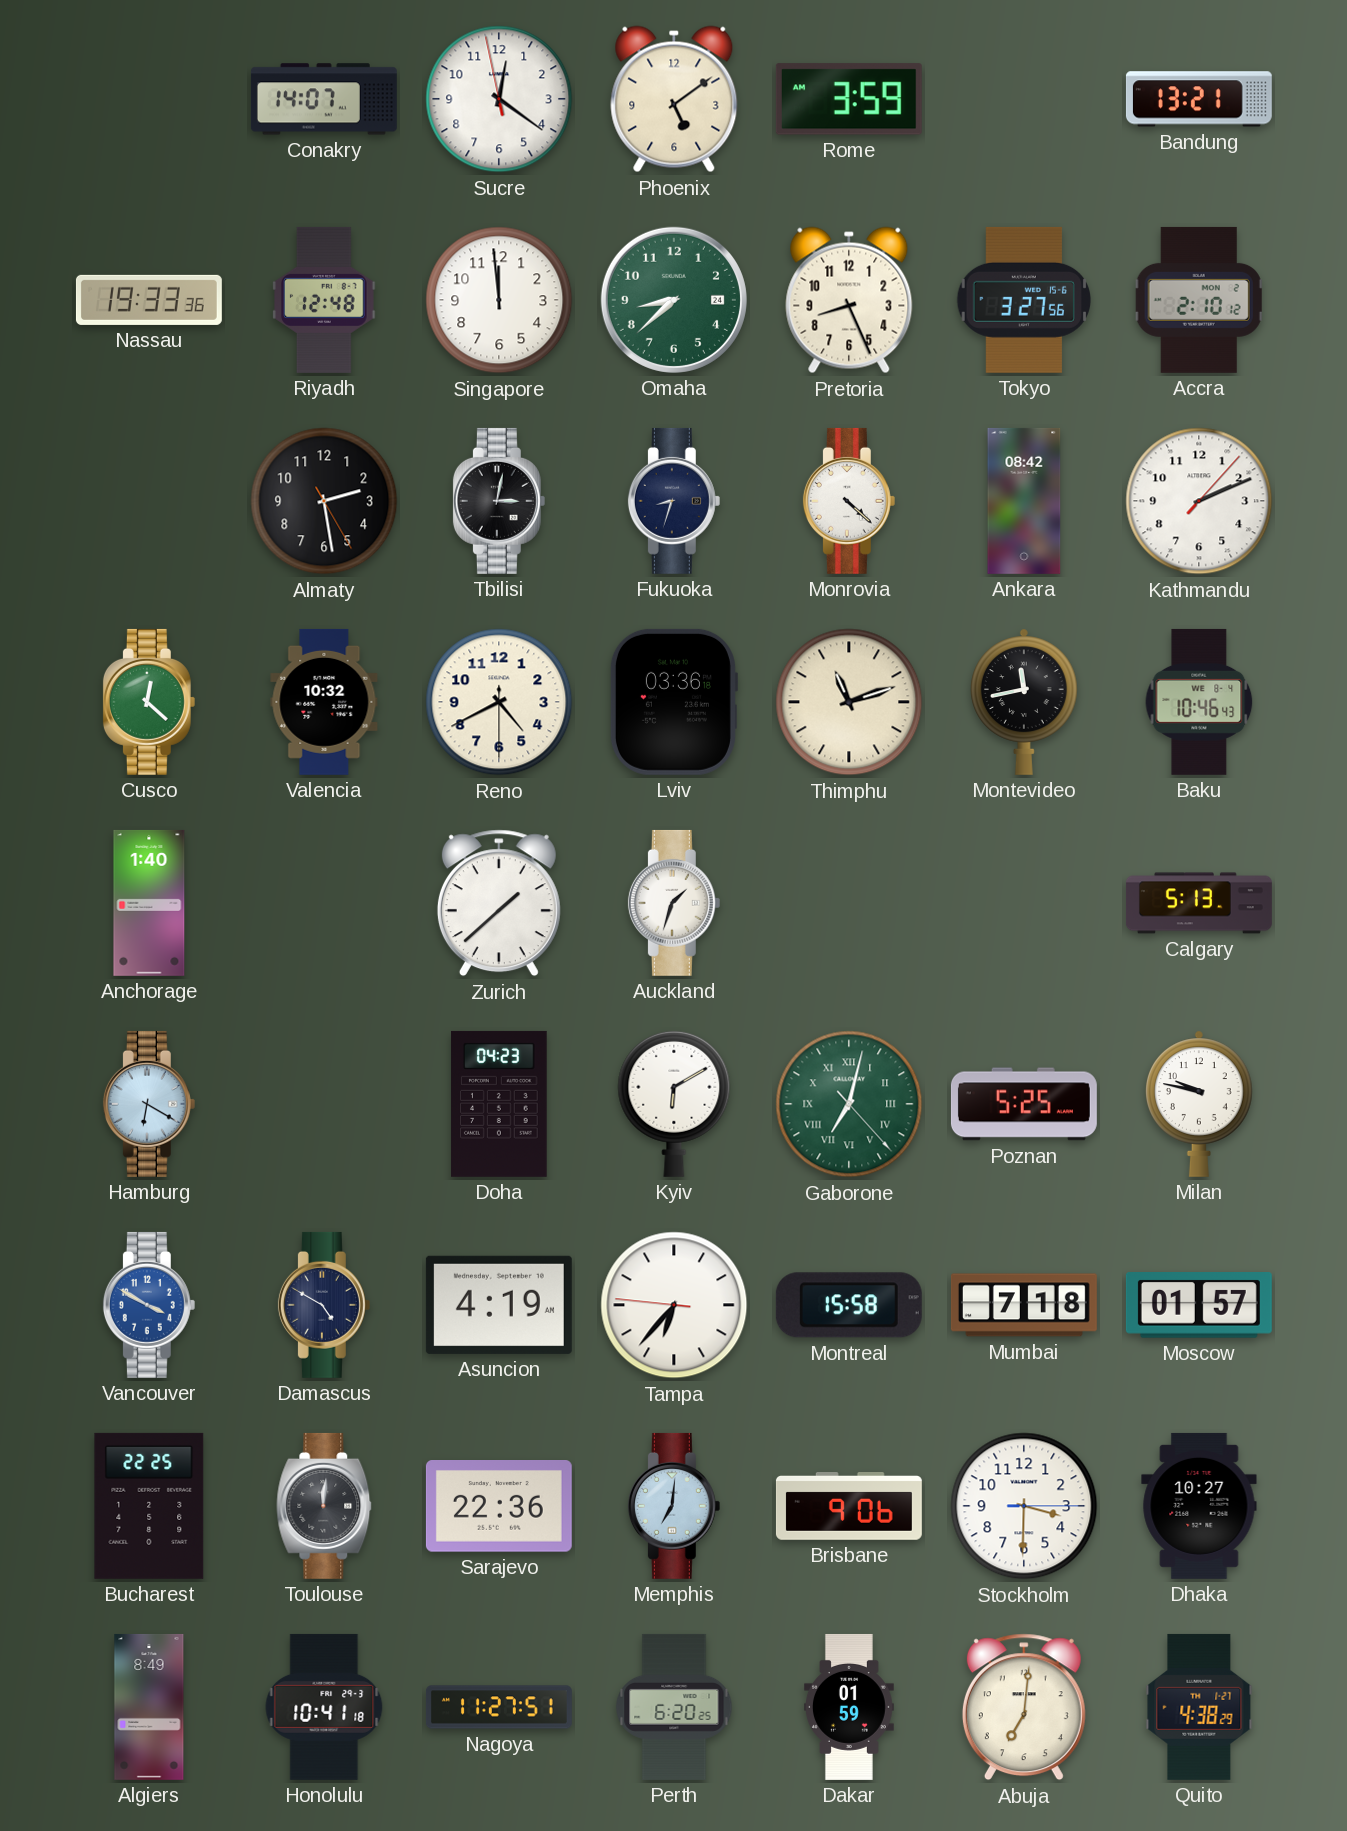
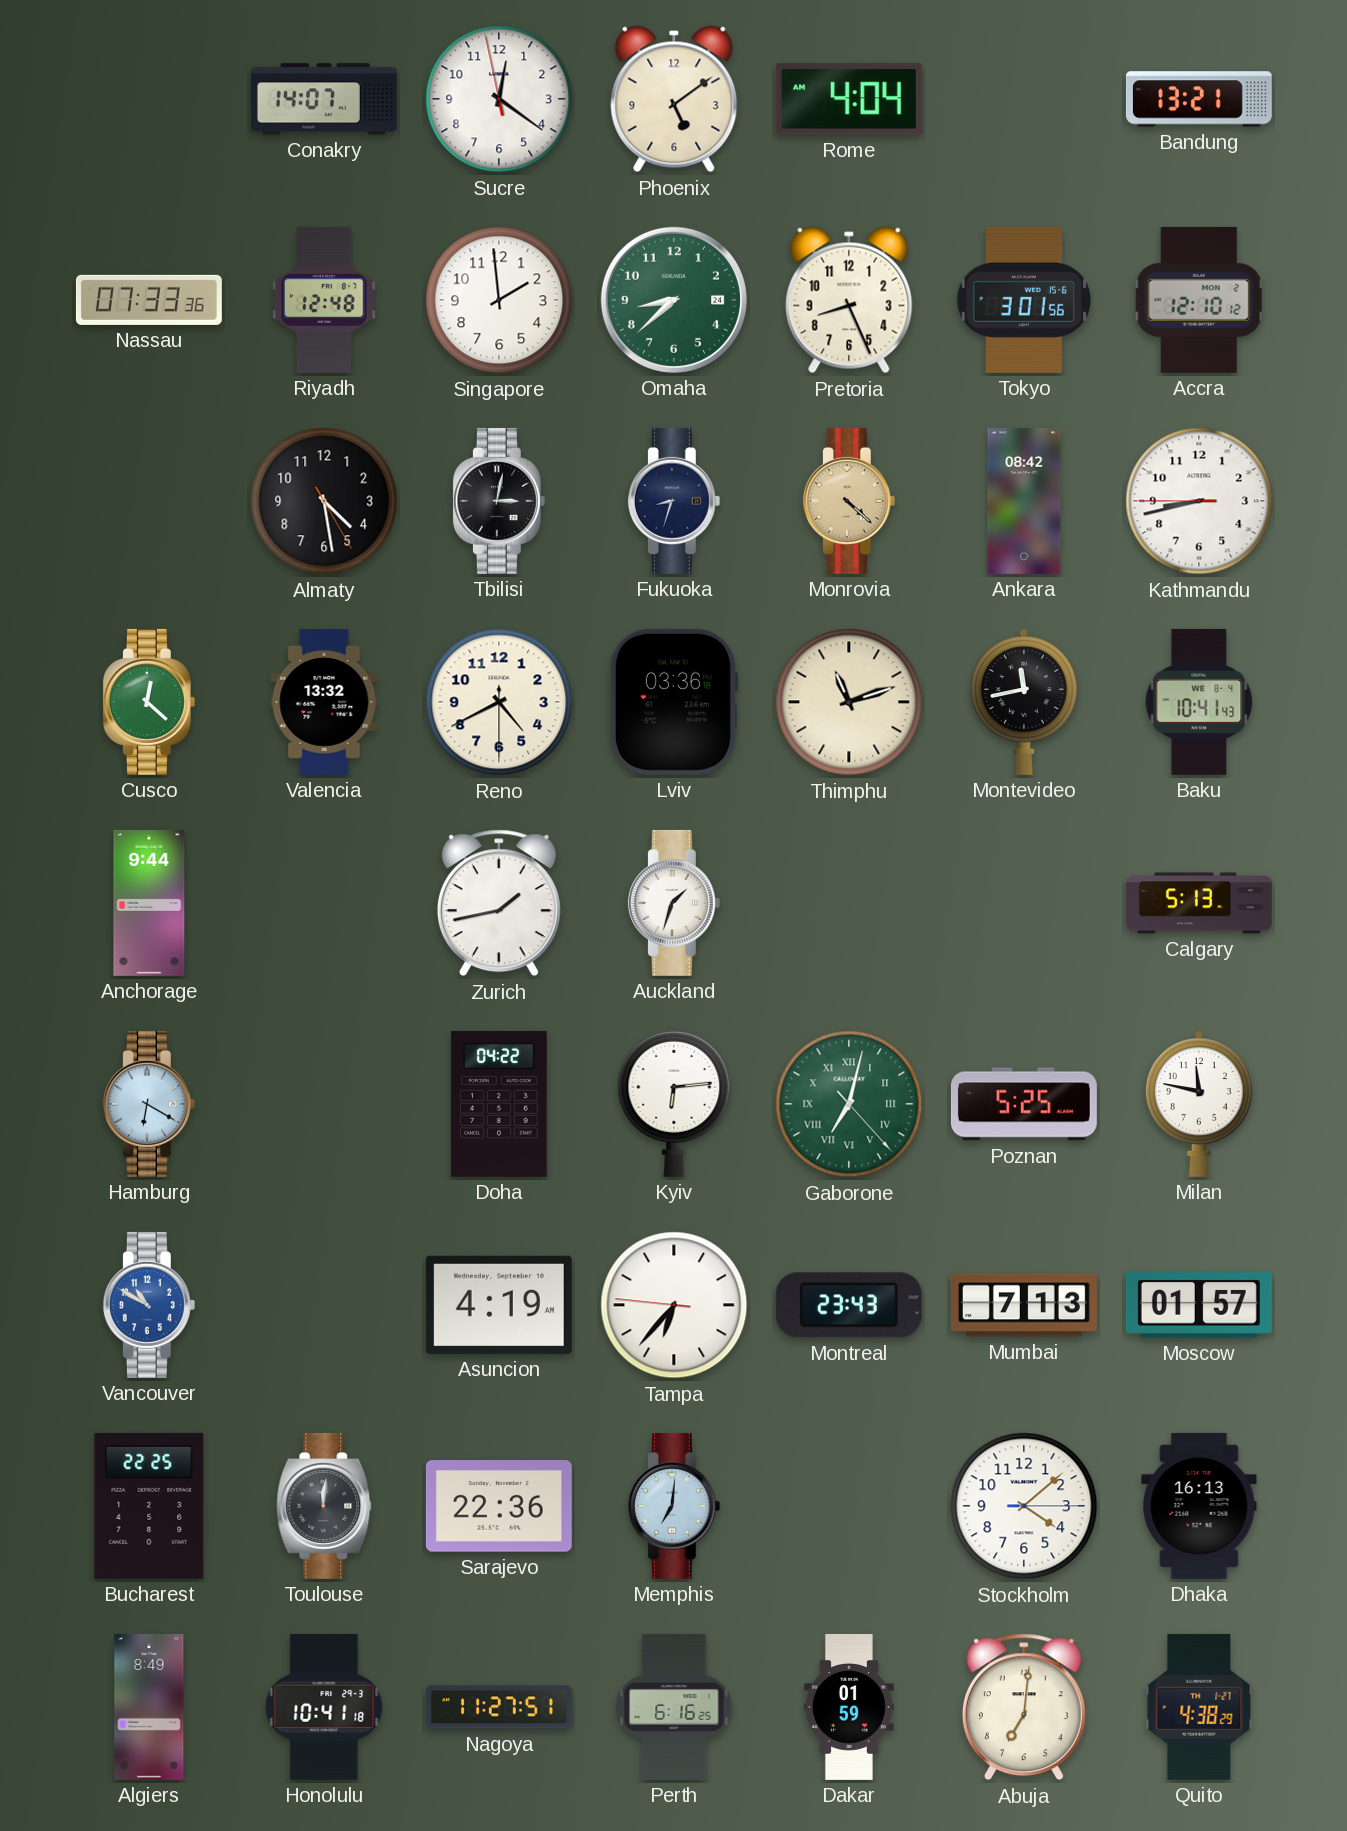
Rome: 3:59 -> 4:04 (849, 99)
Nassau: 19:33 -> 07:33 (149, 300)
Singapore: 11:59 -> 1:59 (499, 300)
Tokyo: 3:27 -> 3:01 (1023, 300)
Accra: 2:10 -> 12:10 (1199, 300)
Almaty: 2:28 -> 4:28 (324, 501)
Monrovia dial: white -> champagne (849, 501)
Kathmandu: 2:11 -> 8:42 (1199, 501)
Valencia: 10:32 -> 13:32 (324, 702)
Baku: 10:46 -> 10:41 (1199, 702)
Anchorage: 1:40 -> 9:44 (149, 903)
Zurich: 1:38 -> 1:43 (499, 903)
Doha: 04:23 -> 04:22 (499, 1104)
Kyiv: 6:10 -> 6:14 (674, 1104)
Milan: 9:47 -> 11:47 (1200, 1104)
Vancouver: 3:50 -> 10:50 (149, 1305)
Damascus: 4:50 -> none (324, 1305)
Montreal: 15:58 -> 23:43 (849, 1305)
Mumbai: 7:18 -> 7:13 (1024, 1305)
Brisbane: 9:06 -> none (849, 1507)
Stockholm: 3:30 -> 4:08 (1024, 1506)
Dhaka: 10:27 -> 16:13 (1199, 1506)
Perth: 6:20 -> 6:16 (674, 1707)
